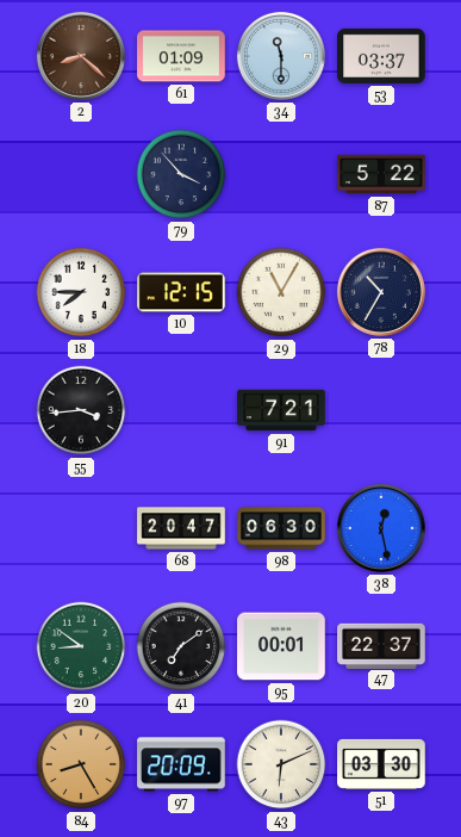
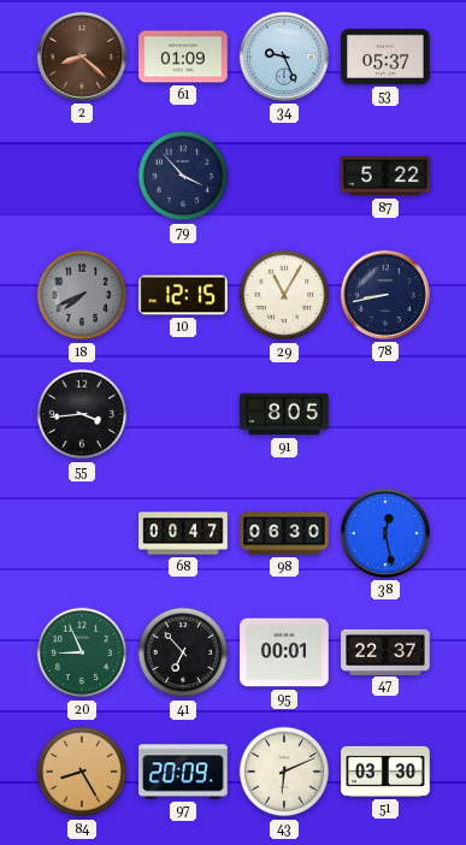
34: 11:30 -> 9:26 (284, 57)
53: 03:37 -> 05:37 (385, 57)
18: 7:45 -> 7:41 (82, 295)
18 dial: white -> grey (82, 295)
78: 10:35 -> 8:43 (385, 295)
91: 7:21 -> 8:05 (284, 414)
68: 20:47 -> 00:47 (183, 533)
20: 8:51 -> 8:56 (82, 652)
41: 7:09 -> 6:53 (183, 652)
